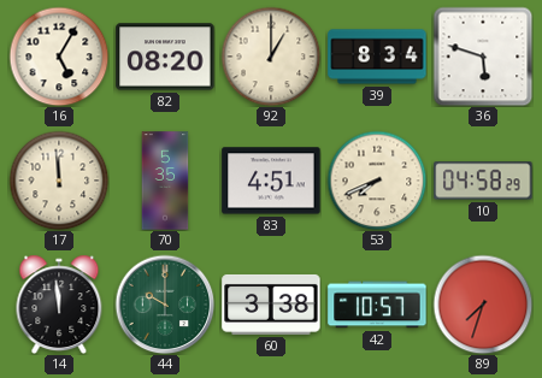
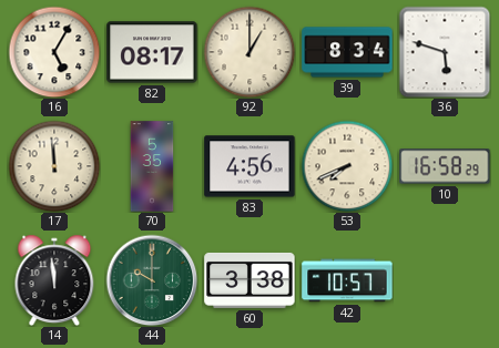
82: 08:20 -> 08:17 (152, 52)
83: 4:51 -> 4:56 (249, 166)
10: 04:58 -> 16:58 (445, 166)
89: 7:33 -> none (483, 305)
